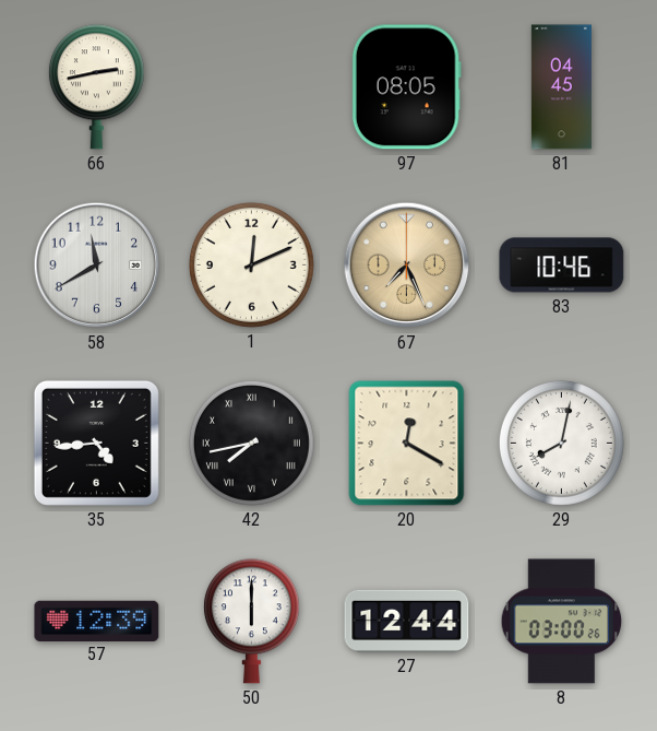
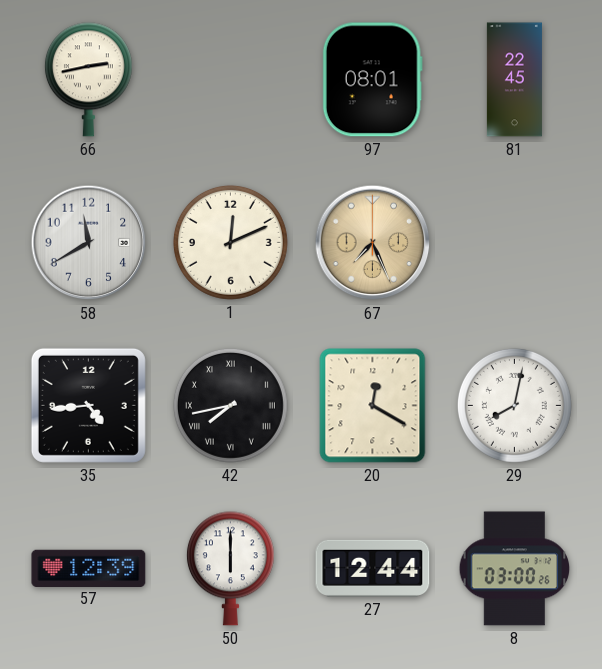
97: 08:05 -> 08:01 (372, 80)
81: 04:45 -> 22:45 (514, 80)
83: 10:46 -> none (562, 266)
